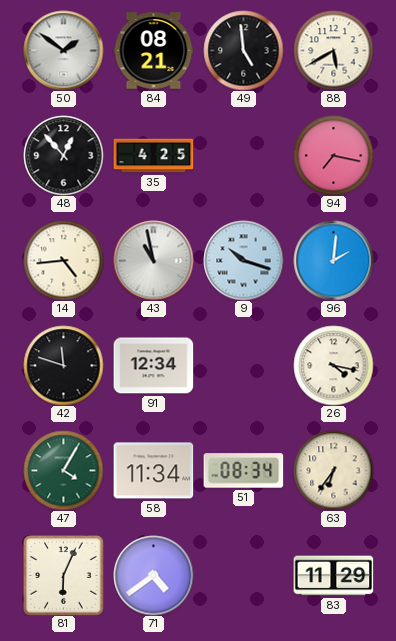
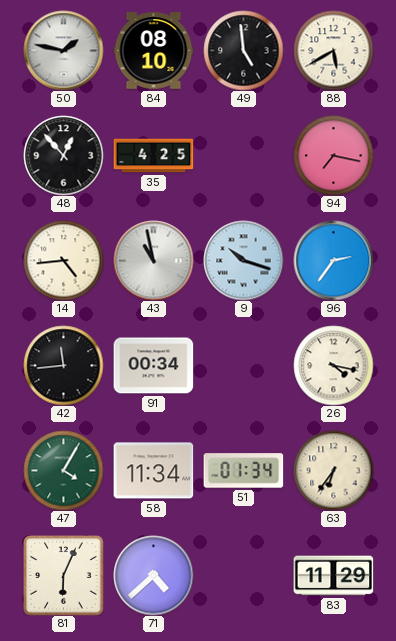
50: 1:51 -> 1:47 (63, 50)
84: 08:21 -> 08:10 (153, 51)
96: 2:01 -> 2:36 (333, 260)
42: 11:48 -> 11:44 (63, 365)
91: 12:34 -> 00:34 (153, 366)
51: 08:34 -> 01:34 (243, 471)
71: 4:39 -> 4:38 (153, 575)
